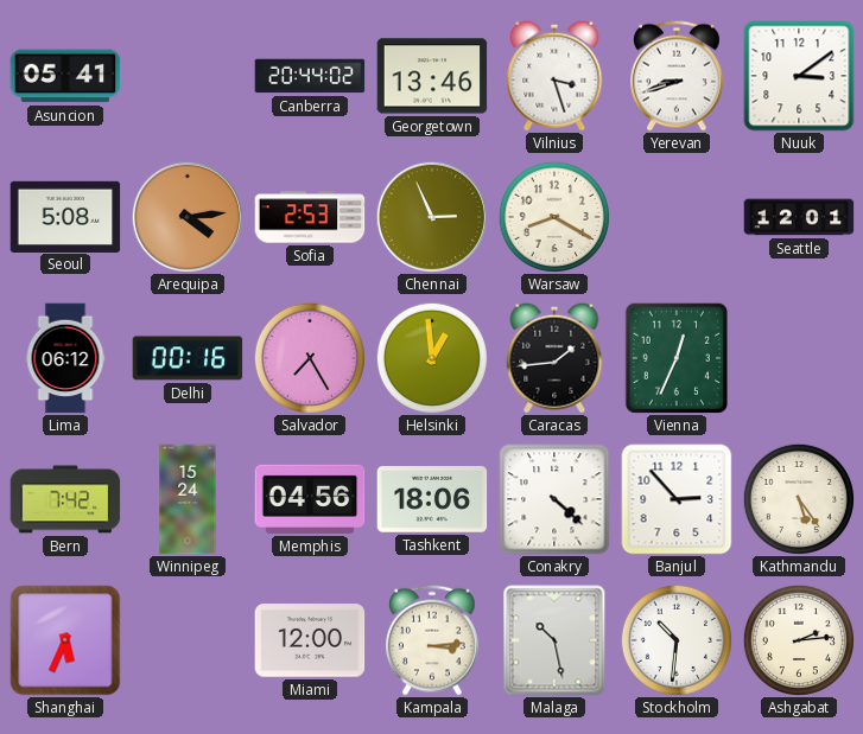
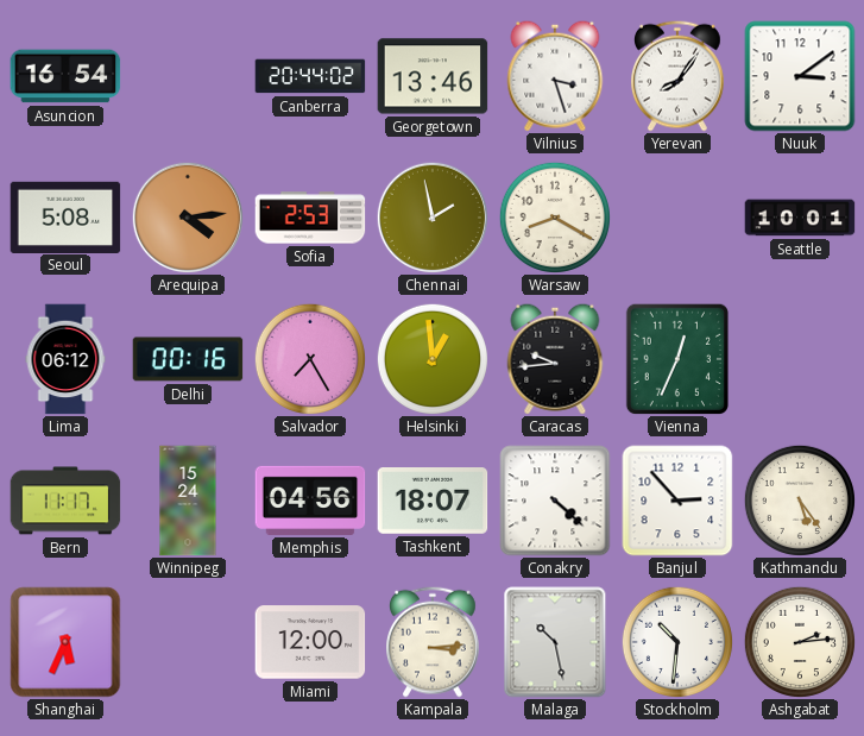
Asuncion: 05:41 -> 16:54 (65, 76)
Yerevan: 8:42 -> 8:06 (679, 76)
Chennai: 2:56 -> 1:58 (431, 216)
Seattle: 12:01 -> 10:01 (800, 218)
Caracas: 1:44 -> 9:44 (555, 359)
Bern: 7:42 -> 11:17 (65, 501)
Tashkent: 18:06 -> 18:07 (433, 502)
